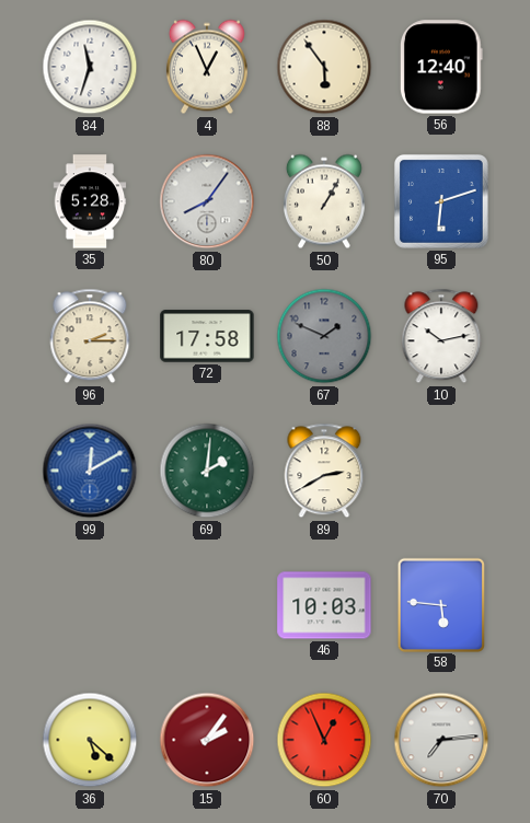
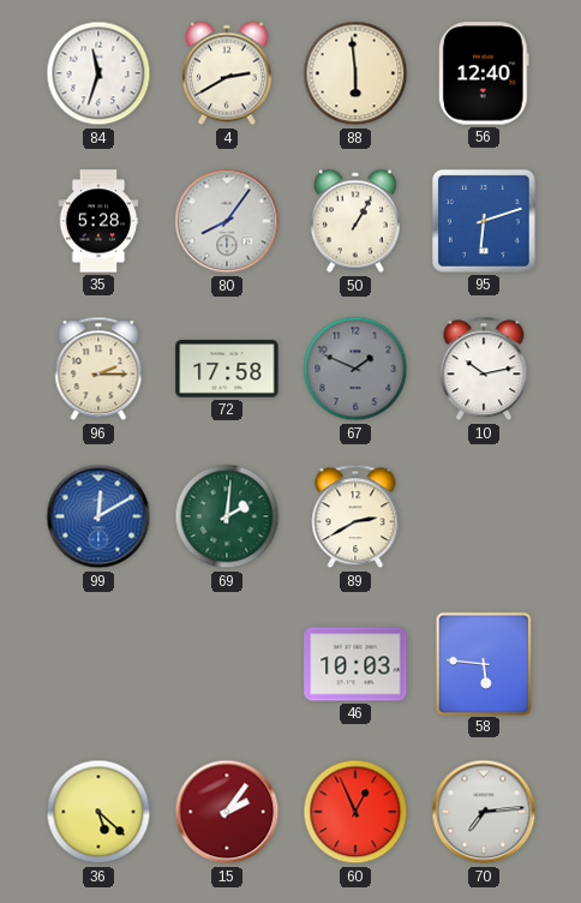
4: 12:56 -> 2:40 (227, 73)
88: 5:54 -> 5:59 (355, 73)
